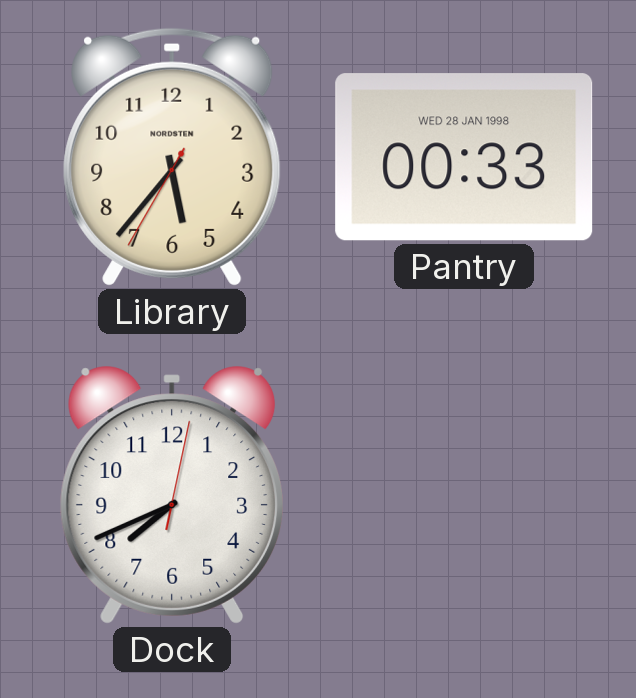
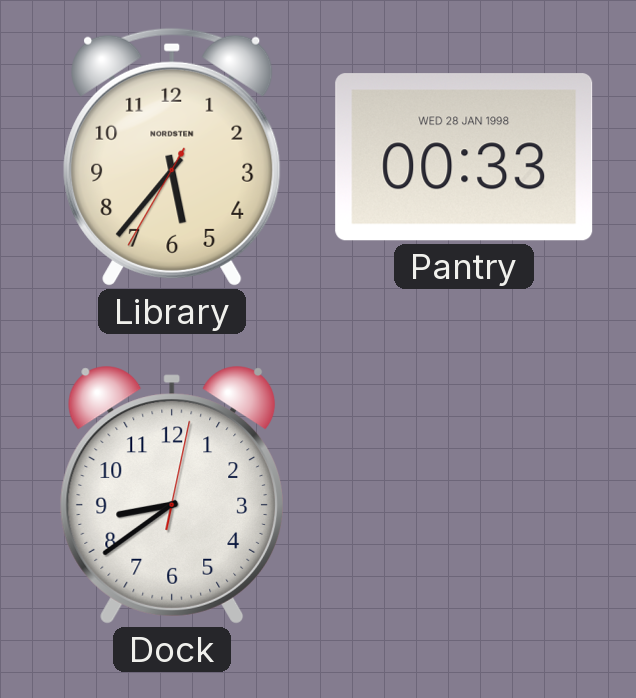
Dock: 7:41 -> 8:39 (171, 495)
